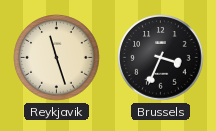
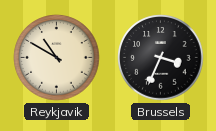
Reykjavik: 11:27 -> 10:50 (57, 58)
